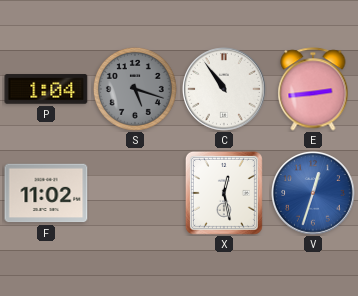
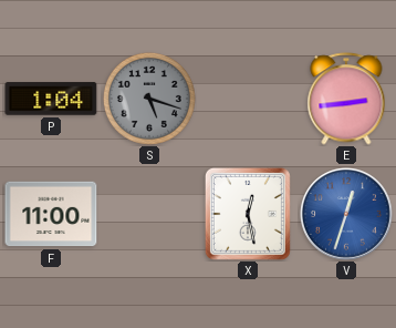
C: 10:54 -> none (225, 90)
F: 11:02 -> 11:00 (51, 214)
